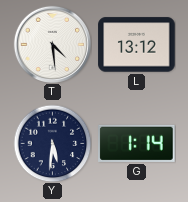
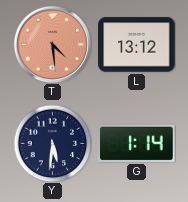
T dial: white -> salmon (52, 44)
